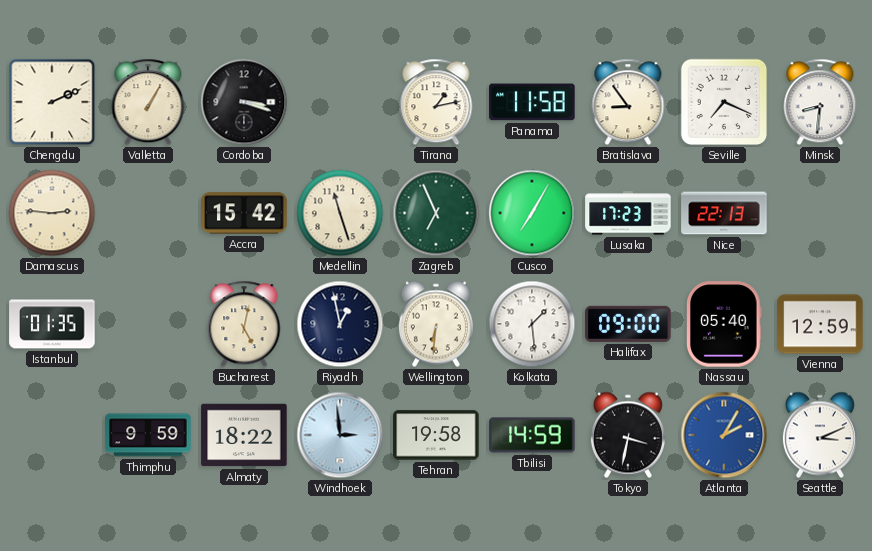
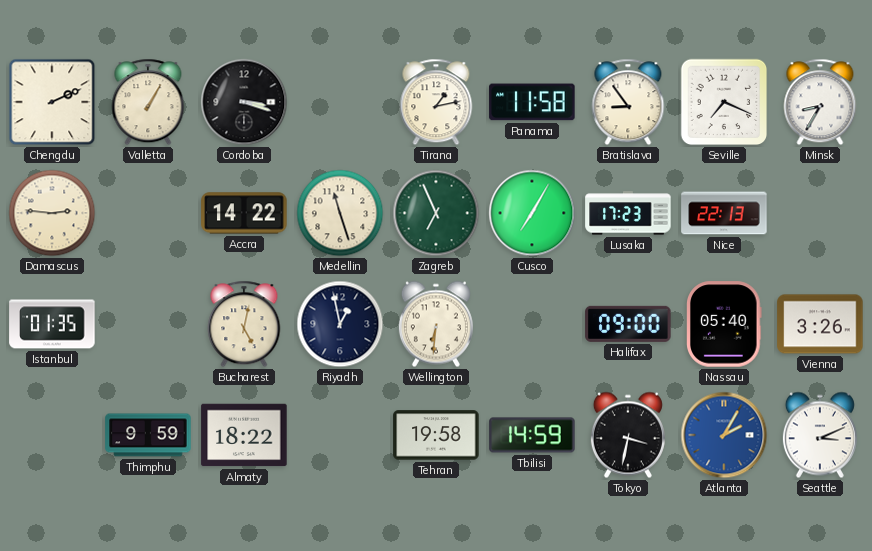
Minsk: 8:31 -> 8:35 (820, 102)
Accra: 15:42 -> 14:22 (244, 213)
Kolkata: 1:29 -> none (532, 324)
Vienna: 12:59 -> 3:26 (820, 324)
Windhoek: 2:59 -> none (340, 435)
